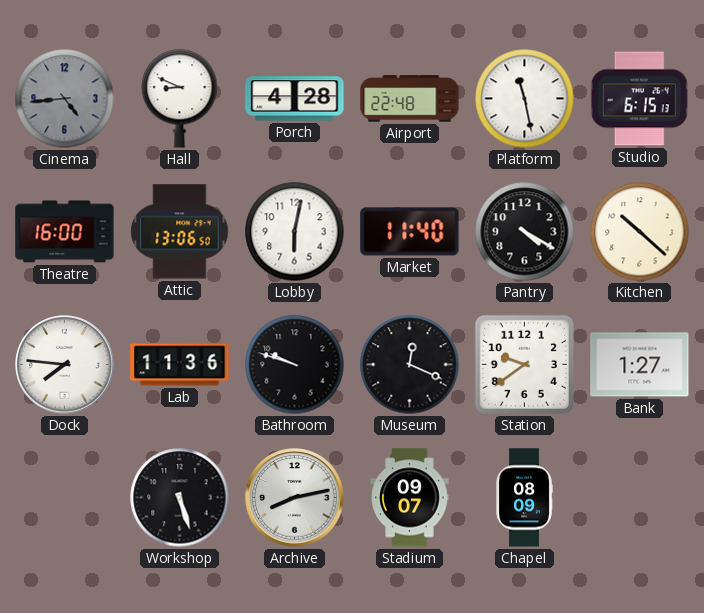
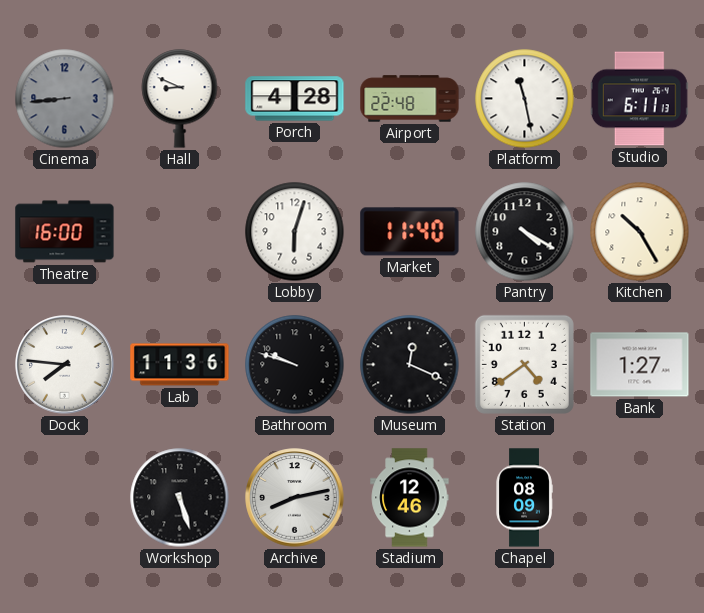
Cinema: 4:44 -> 8:44 (65, 99)
Studio: 6:15 -> 6:11 (639, 99)
Attic: 13:06 -> none (180, 232)
Lobby: 6:02 -> 6:03 (295, 232)
Kitchen: 10:22 -> 10:25 (640, 232)
Station: 9:39 -> 4:39 (524, 364)
Stadium: 09:07 -> 12:46 (410, 498)
